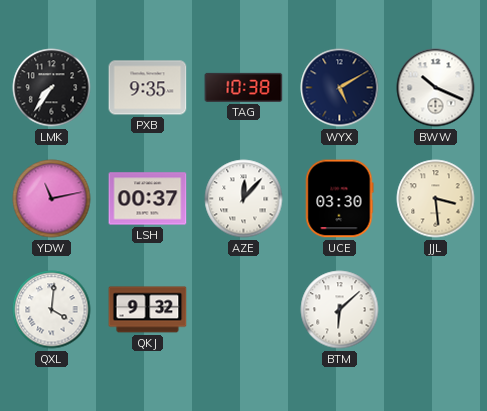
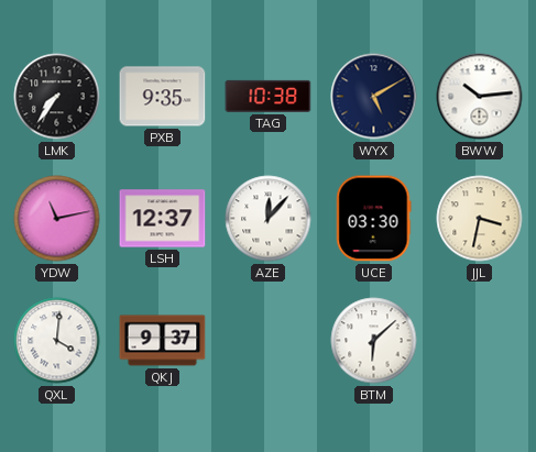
BWW: 10:19 -> 10:14 (480, 97)
LSH: 00:37 -> 12:37 (163, 219)
JJL: 3:29 -> 3:32 (480, 219)
QKJ: 9:32 -> 9:37 (163, 341)
